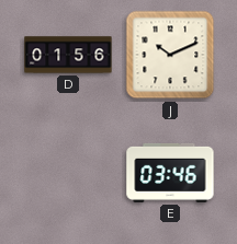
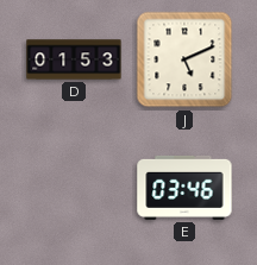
D: 01:56 -> 01:53 (74, 59)
J: 10:11 -> 5:11 (184, 59)
